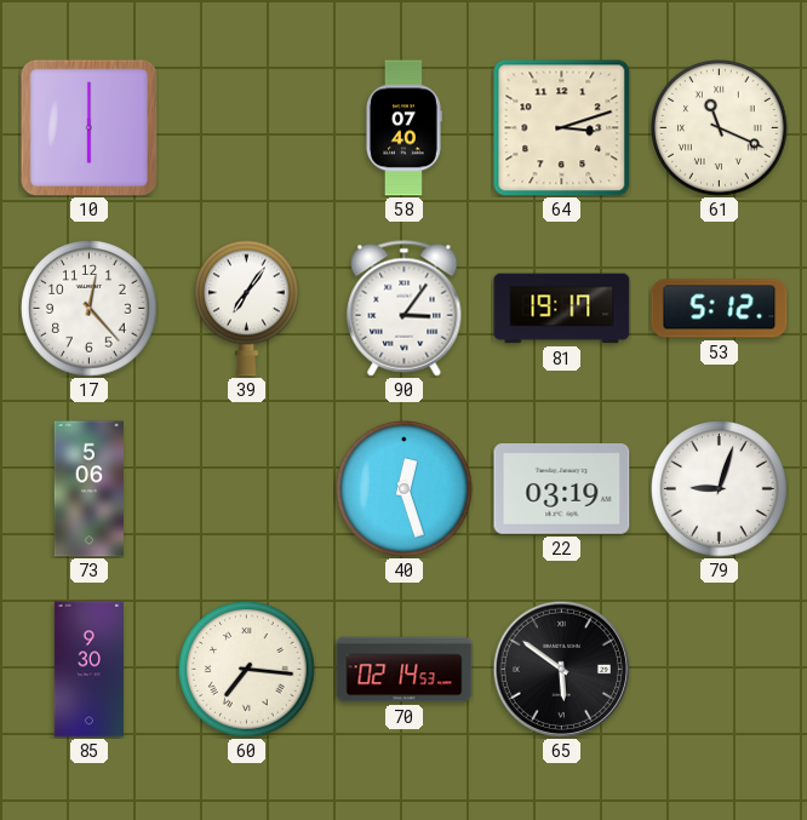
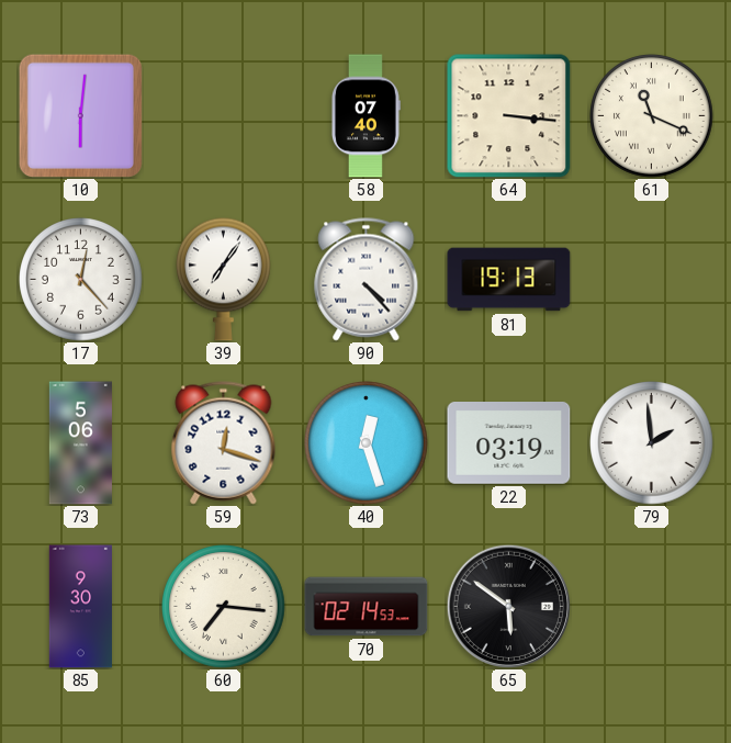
10: 6:00 -> 6:01 (80, 115)
64: 3:12 -> 3:16 (509, 116)
90: 3:06 -> 4:23 (367, 280)
81: 19:17 -> 19:13 (509, 280)
53: 5:12 -> none (720, 309)
59: none -> 12:18 (224, 443)
79: 9:03 -> 1:59 (652, 443)
